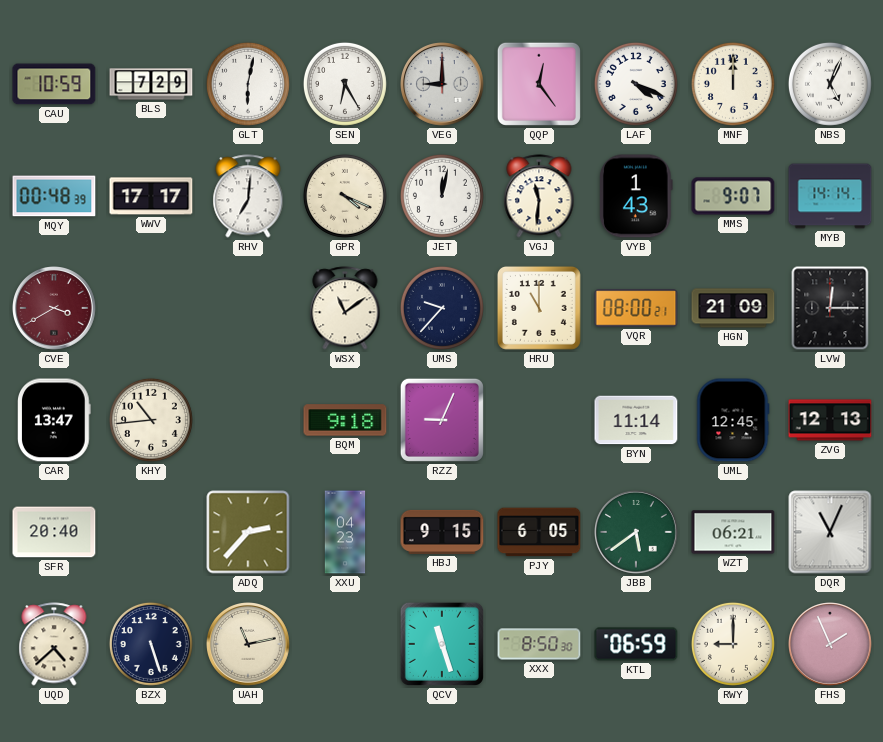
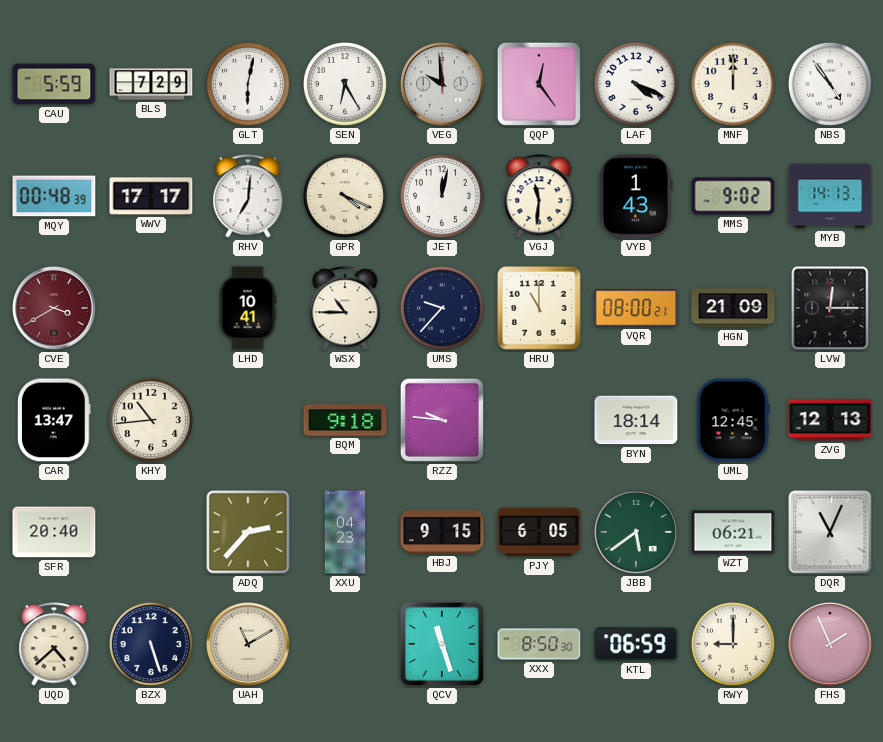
CAU: 10:59 -> 5:59 (54, 84)
VEG: 9:00 -> 9:59 (443, 85)
NBS: 5:04 -> 4:54 (830, 84)
MMS: 9:07 -> 9:02 (733, 196)
MYB: 14:14 -> 14:13 (830, 196)
LHD: none -> 10:41 (248, 308)
WSX: 11:09 -> 10:45 (345, 308)
RZZ: 9:04 -> 9:46 (442, 420)
BYN: 11:14 -> 18:14 (636, 420)
UAH: 11:13 -> 11:10 (249, 645)
